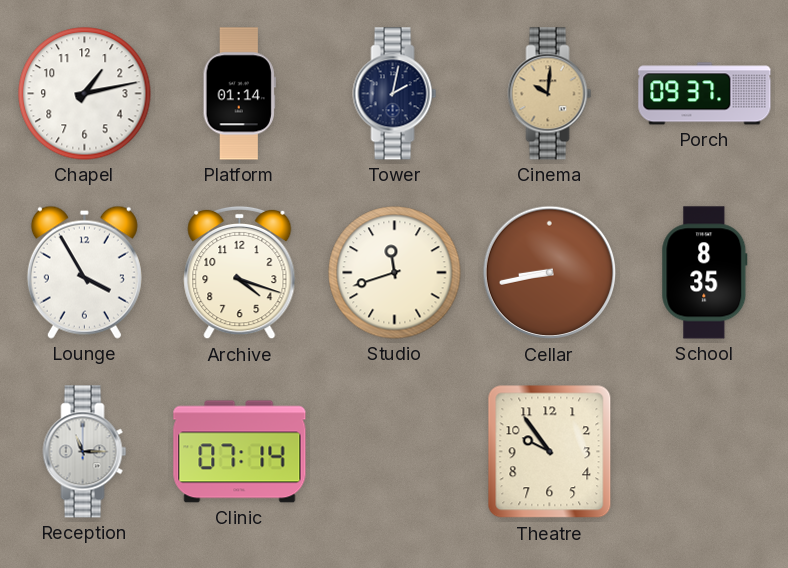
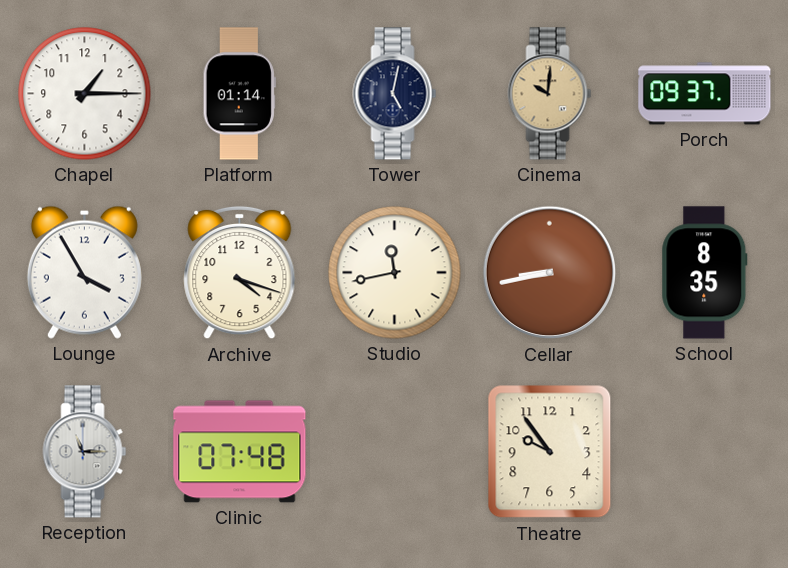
Chapel: 1:13 -> 1:15 (85, 94)
Tower: 2:02 -> 5:02 (395, 94)
Studio: 11:42 -> 11:43 (395, 273)
Clinic: 07:14 -> 07:48 (240, 452)
